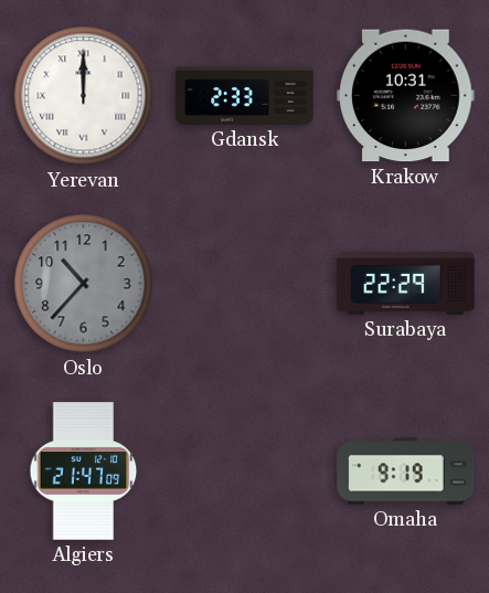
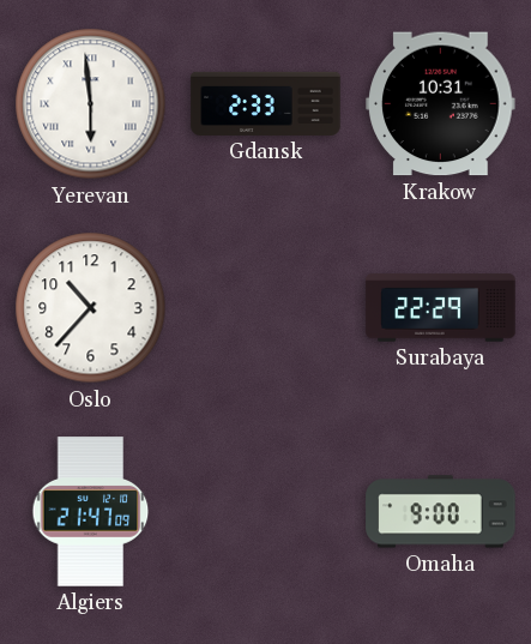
Yerevan: 12:00 -> 5:59 (91, 104)
Oslo dial: grey -> white (91, 308)
Omaha: 9:19 -> 9:00 (441, 512)
